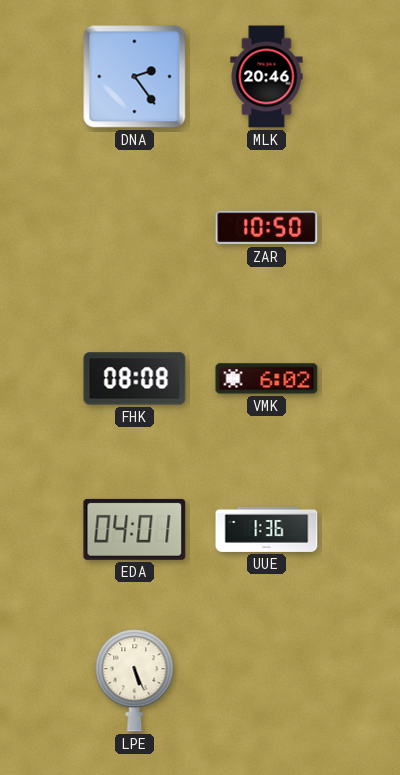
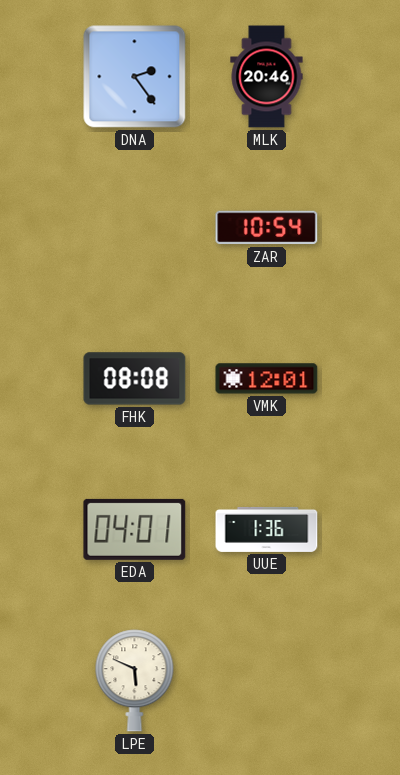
ZAR: 10:50 -> 10:54 (267, 228)
VMK: 6:02 -> 12:01 (267, 379)
LPE: 5:26 -> 5:49 (135, 681)
